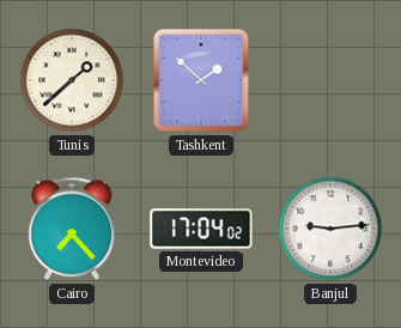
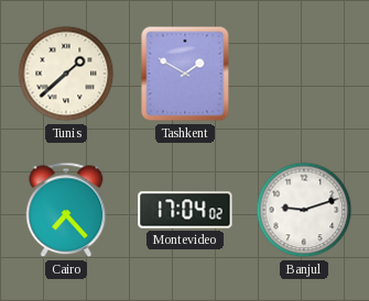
Tashkent: 1:52 -> 1:50 (185, 74)
Banjul: 9:14 -> 9:12 (304, 210)
